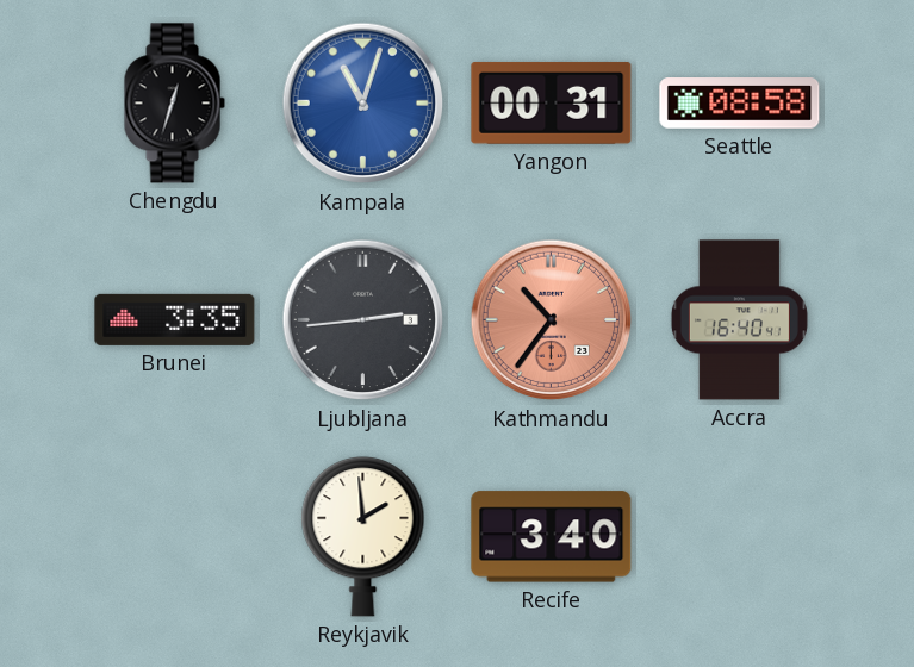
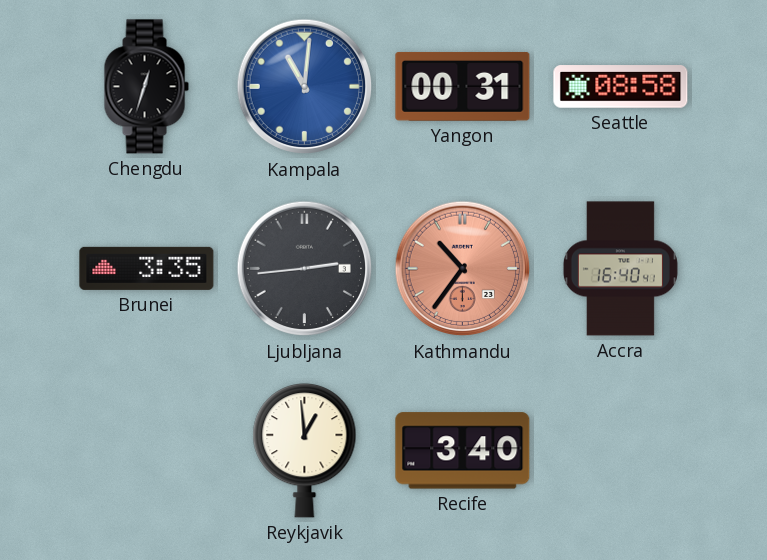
Kampala: 11:03 -> 11:01 (305, 87)
Reykjavik: 1:59 -> 12:59 (305, 451)
